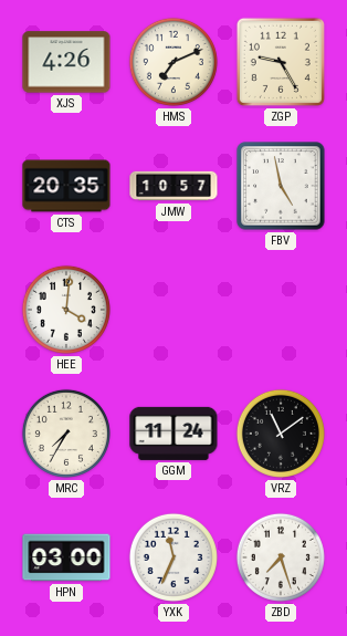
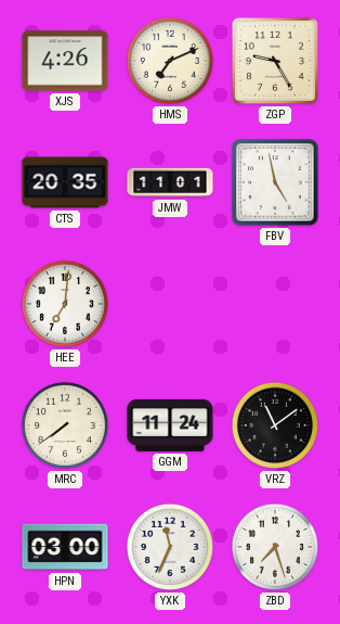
JMW: 10:57 -> 11:01 (170, 182)
HEE: 4:01 -> 7:01 (65, 304)
MRC: 7:35 -> 7:39 (65, 425)
